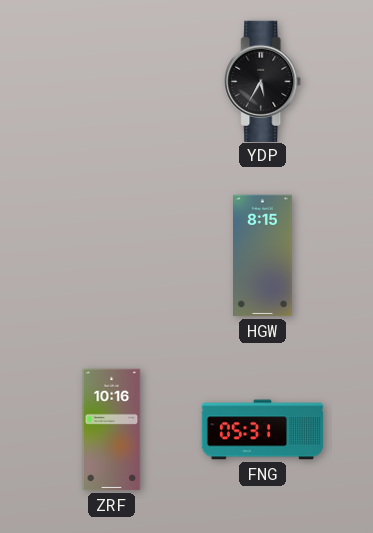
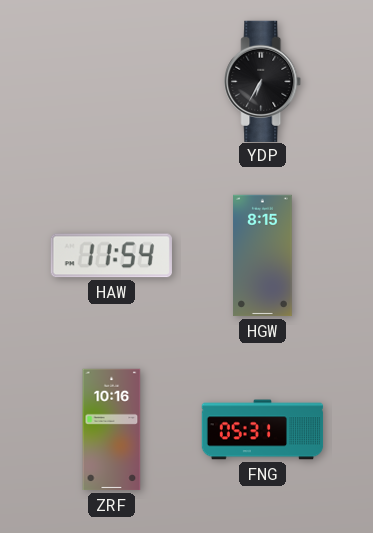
YDP: 5:35 -> 6:35 (263, 81)
HAW: none -> 11:54 (111, 256)
